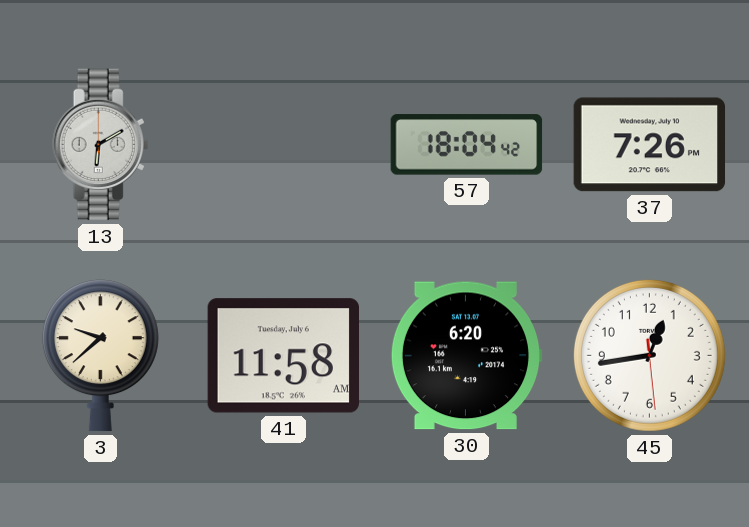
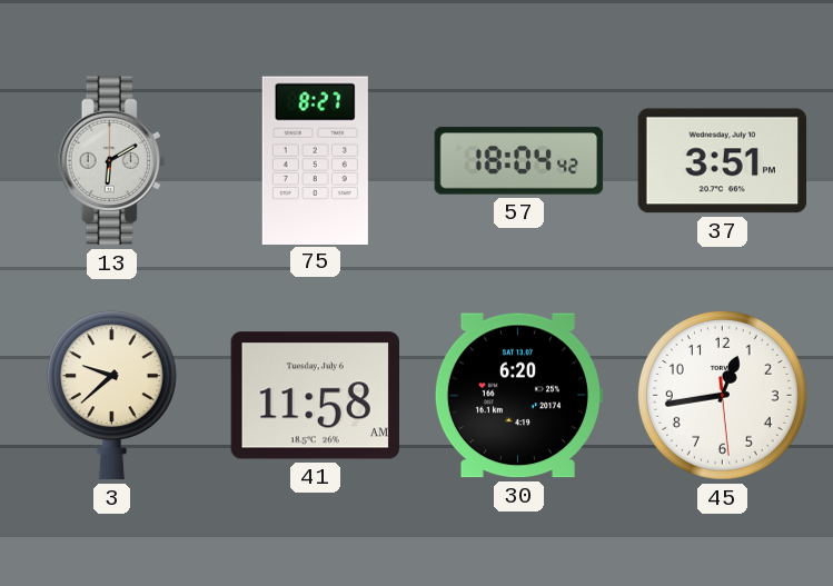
75: none -> 8:27 (315, 160)
37: 7:26 -> 3:51 (723, 161)
